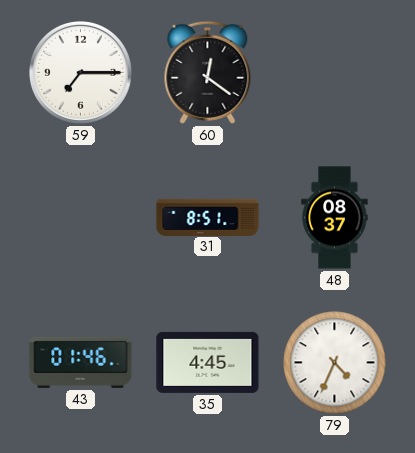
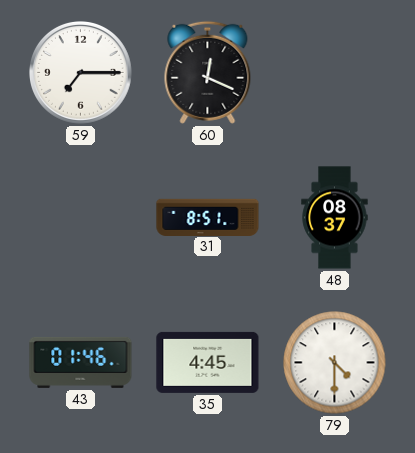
60: 12:21 -> 12:19 (208, 72)
79: 4:34 -> 4:30 (335, 363)
